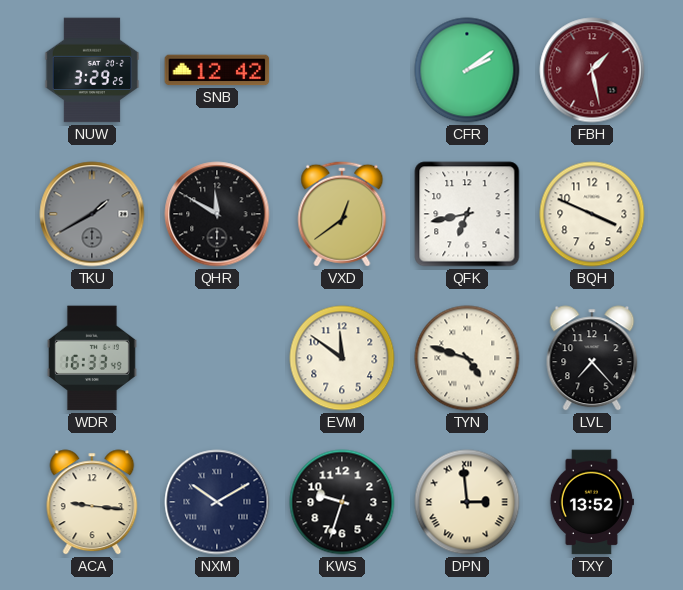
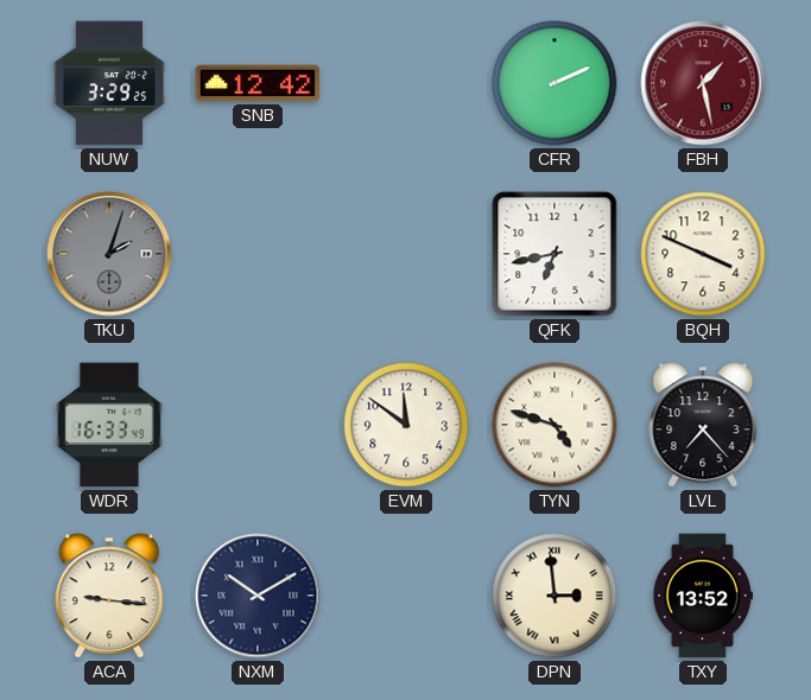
CFR: 2:09 -> 2:11 (555, 83)
TKU: 1:40 -> 2:03 (109, 254)
QHR: 11:50 -> none (217, 214)
VXD: 12:39 -> none (342, 214)
KWS: 9:33 -> none (342, 502)
